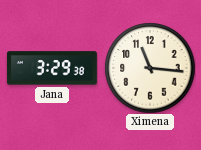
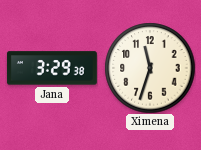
Ximena: 11:16 -> 11:33 (150, 68)
